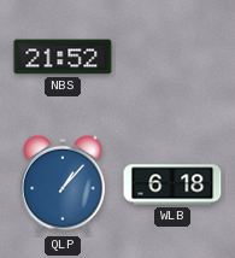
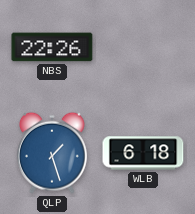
NBS: 21:52 -> 22:26 (52, 47)
QLP: 1:07 -> 1:27 (52, 153)
